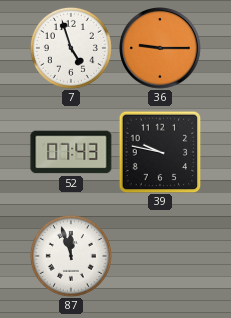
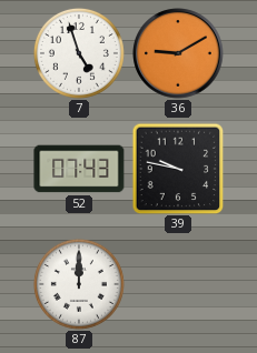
36: 9:15 -> 9:10 (178, 53)
87: 11:57 -> 12:00 (79, 284)
